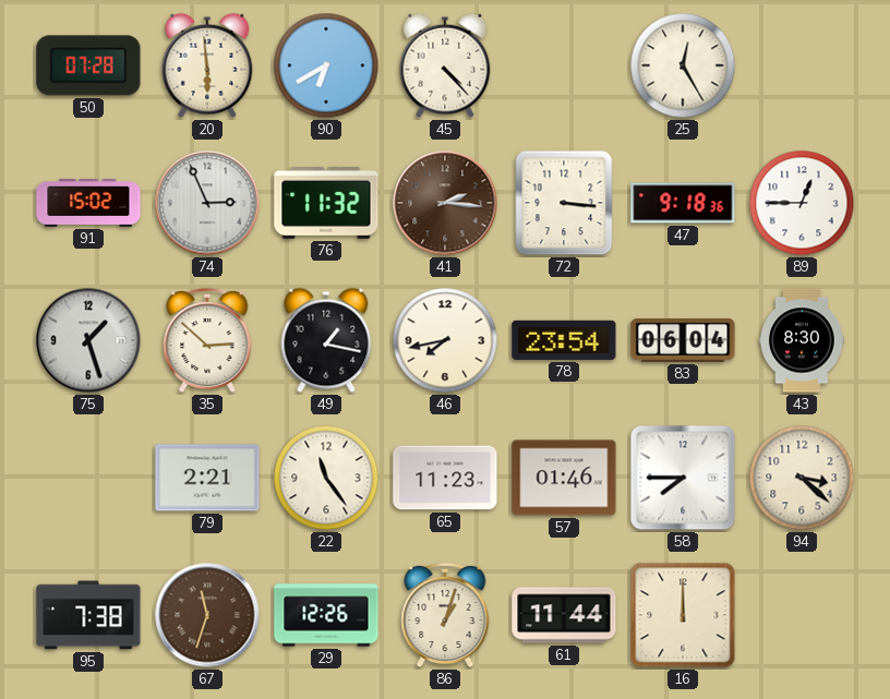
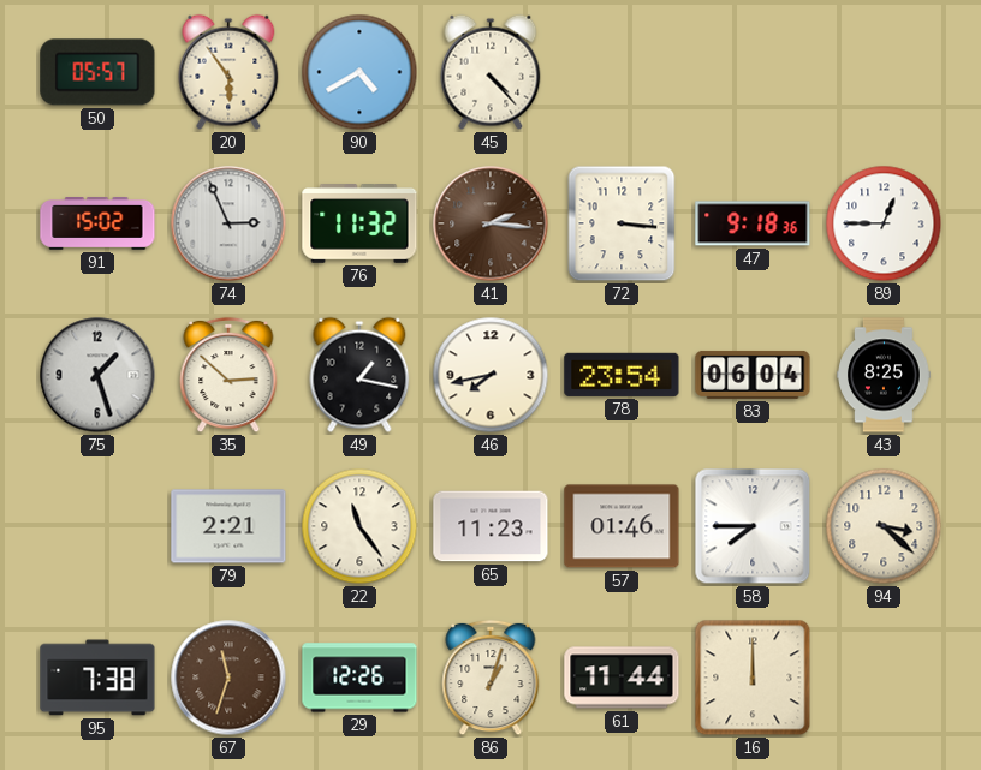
50: 07:28 -> 05:57 (97, 72)
20: 5:59 -> 5:54 (228, 72)
90: 6:40 -> 4:40 (359, 72)
25: 12:25 -> none (683, 65)
43: 8:30 -> 8:25 (884, 375)
